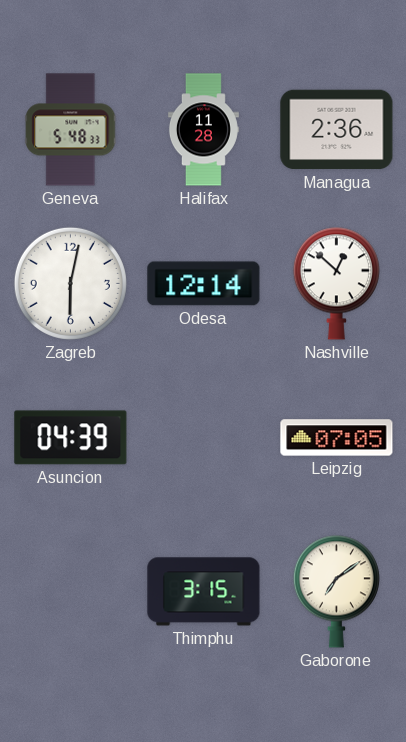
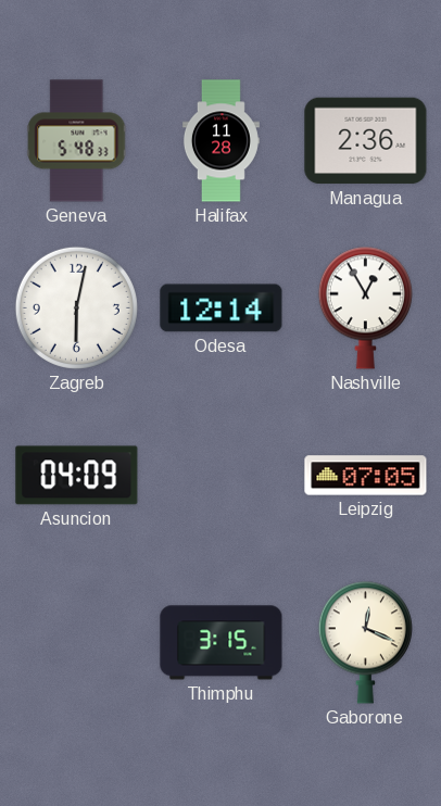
Nashville: 12:52 -> 12:55 (365, 307)
Asuncion: 04:39 -> 04:09 (77, 476)
Gaborone: 7:09 -> 12:19 (365, 642)
